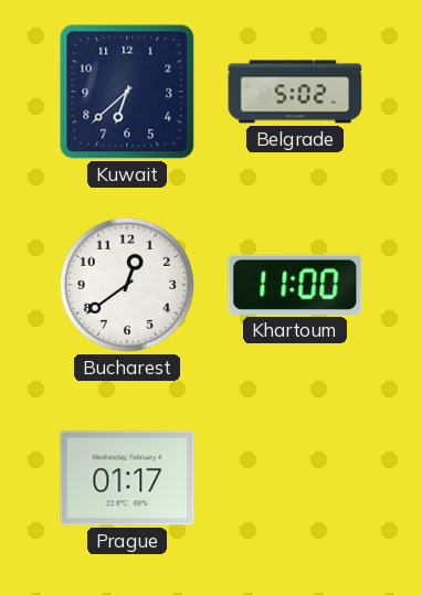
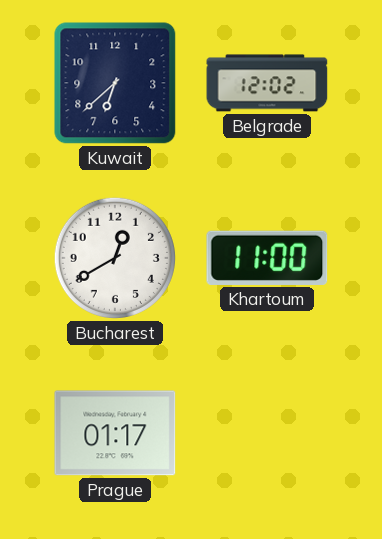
Belgrade: 5:02 -> 12:02 (267, 83)
Bucharest: 12:39 -> 12:40 (115, 258)
